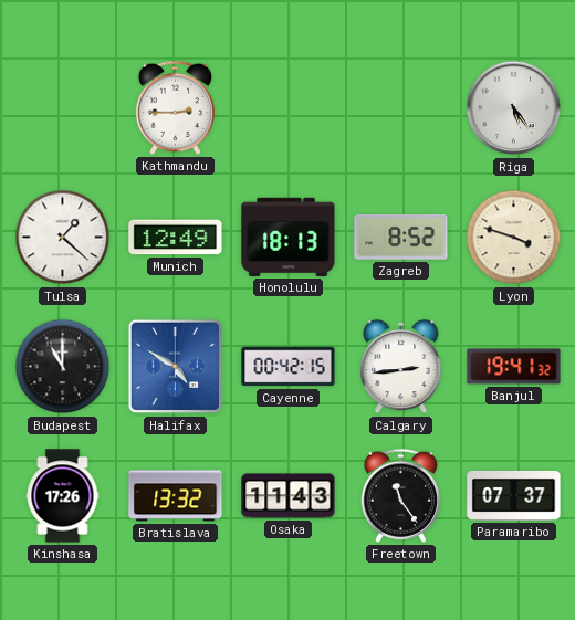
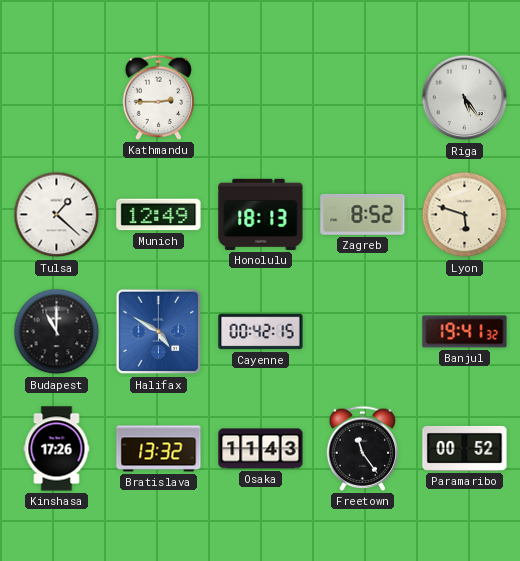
Lyon: 3:48 -> 5:48 (465, 215)
Calgary: 2:44 -> none (401, 367)
Paramaribo: 07:37 -> 00:52 (465, 448)
